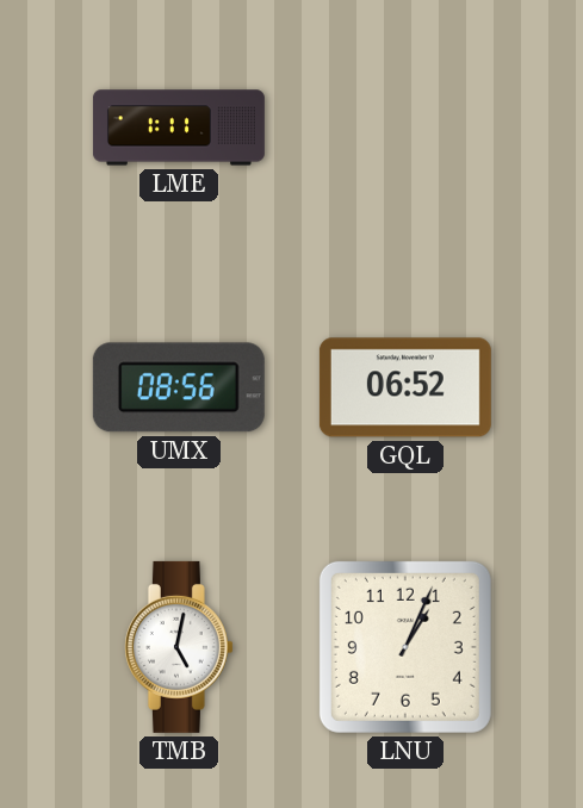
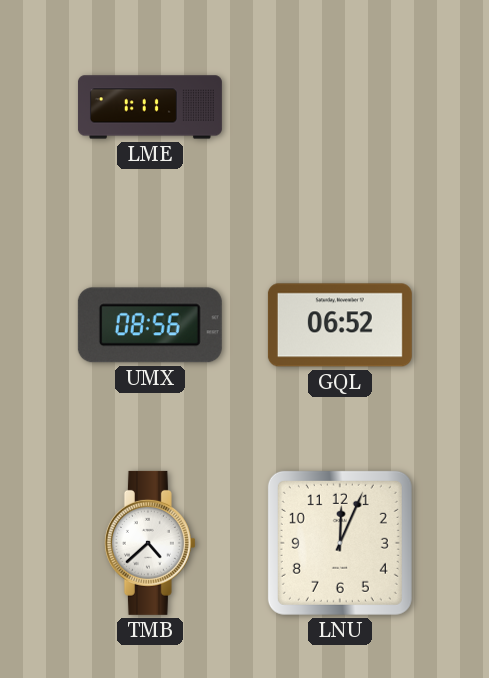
TMB: 5:02 -> 4:38 (150, 543)
LNU: 1:04 -> 12:04 (340, 543)
